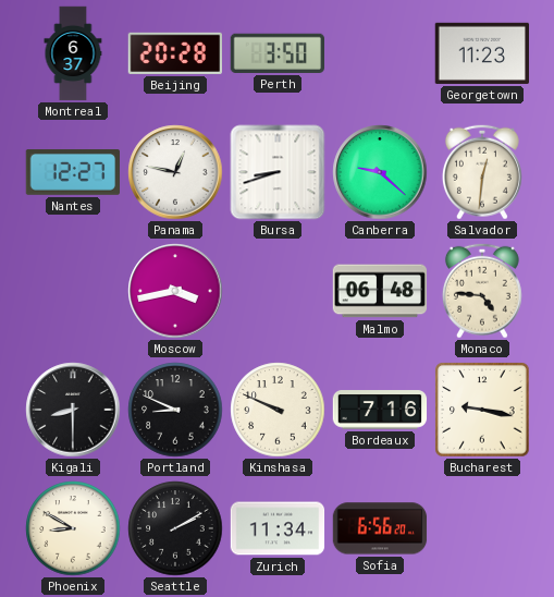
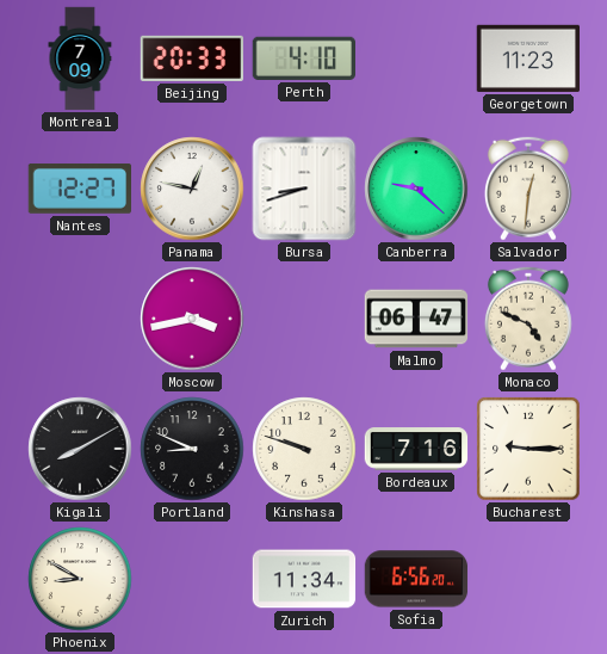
Montreal: 6:37 -> 7:09 (80, 58)
Beijing: 20:28 -> 20:33 (191, 58)
Perth: 3:50 -> 4:10 (303, 58)
Malmo: 06:48 -> 06:47 (416, 319)
Monaco: 4:46 -> 4:49 (528, 319)
Kigali: 8:30 -> 8:10 (80, 449)
Kinshasa: 9:49 -> 9:48 (304, 449)
Bucharest: 9:17 -> 9:15 (528, 449)
Seattle: 2:10 -> none (175, 528)
